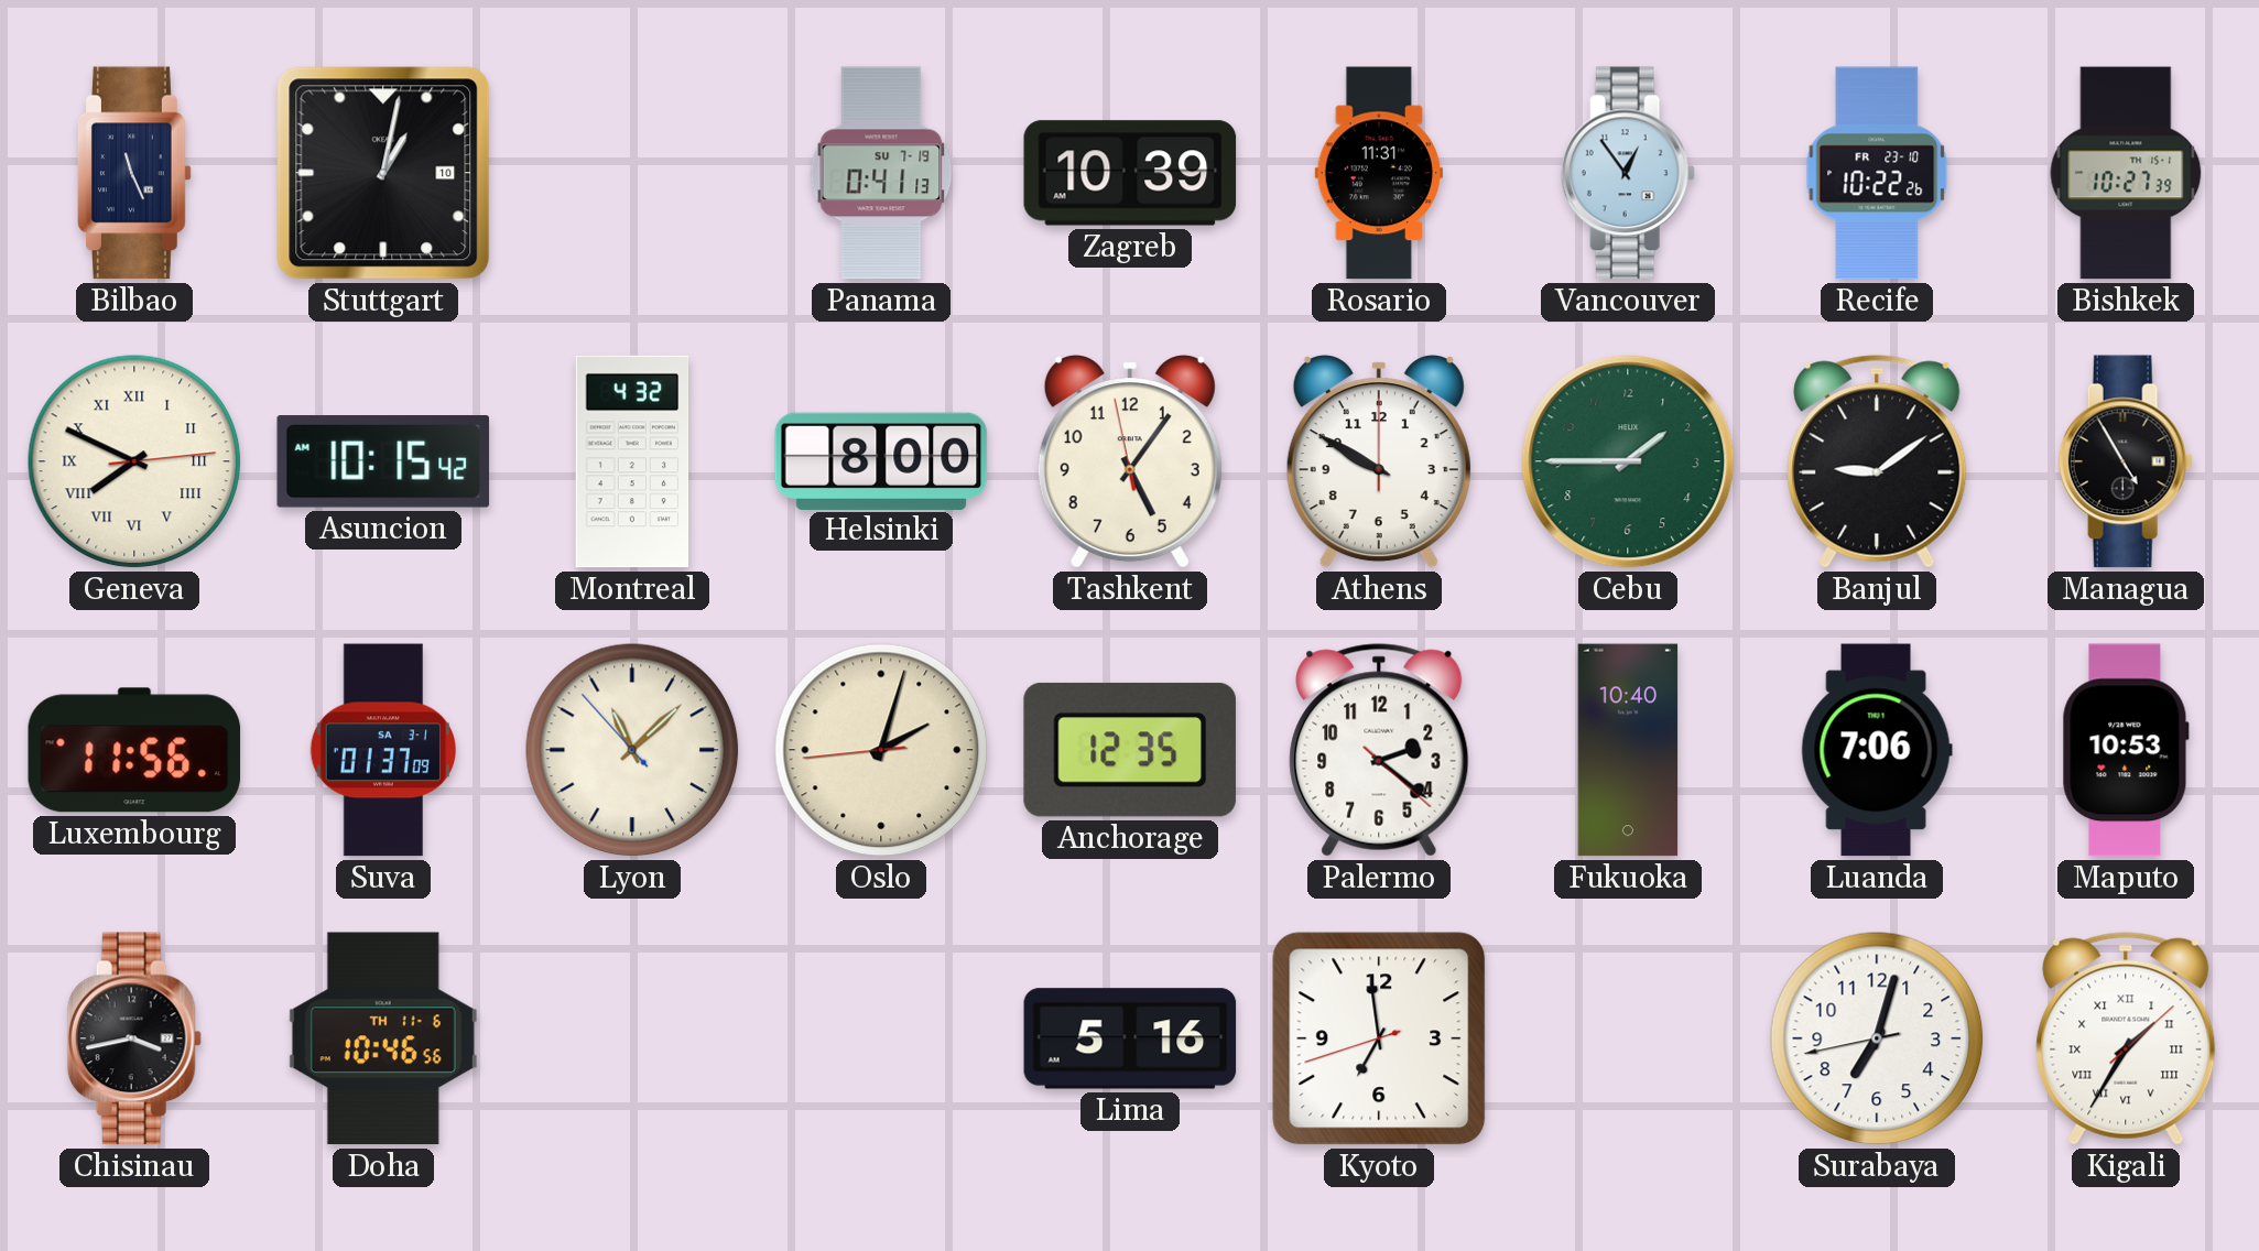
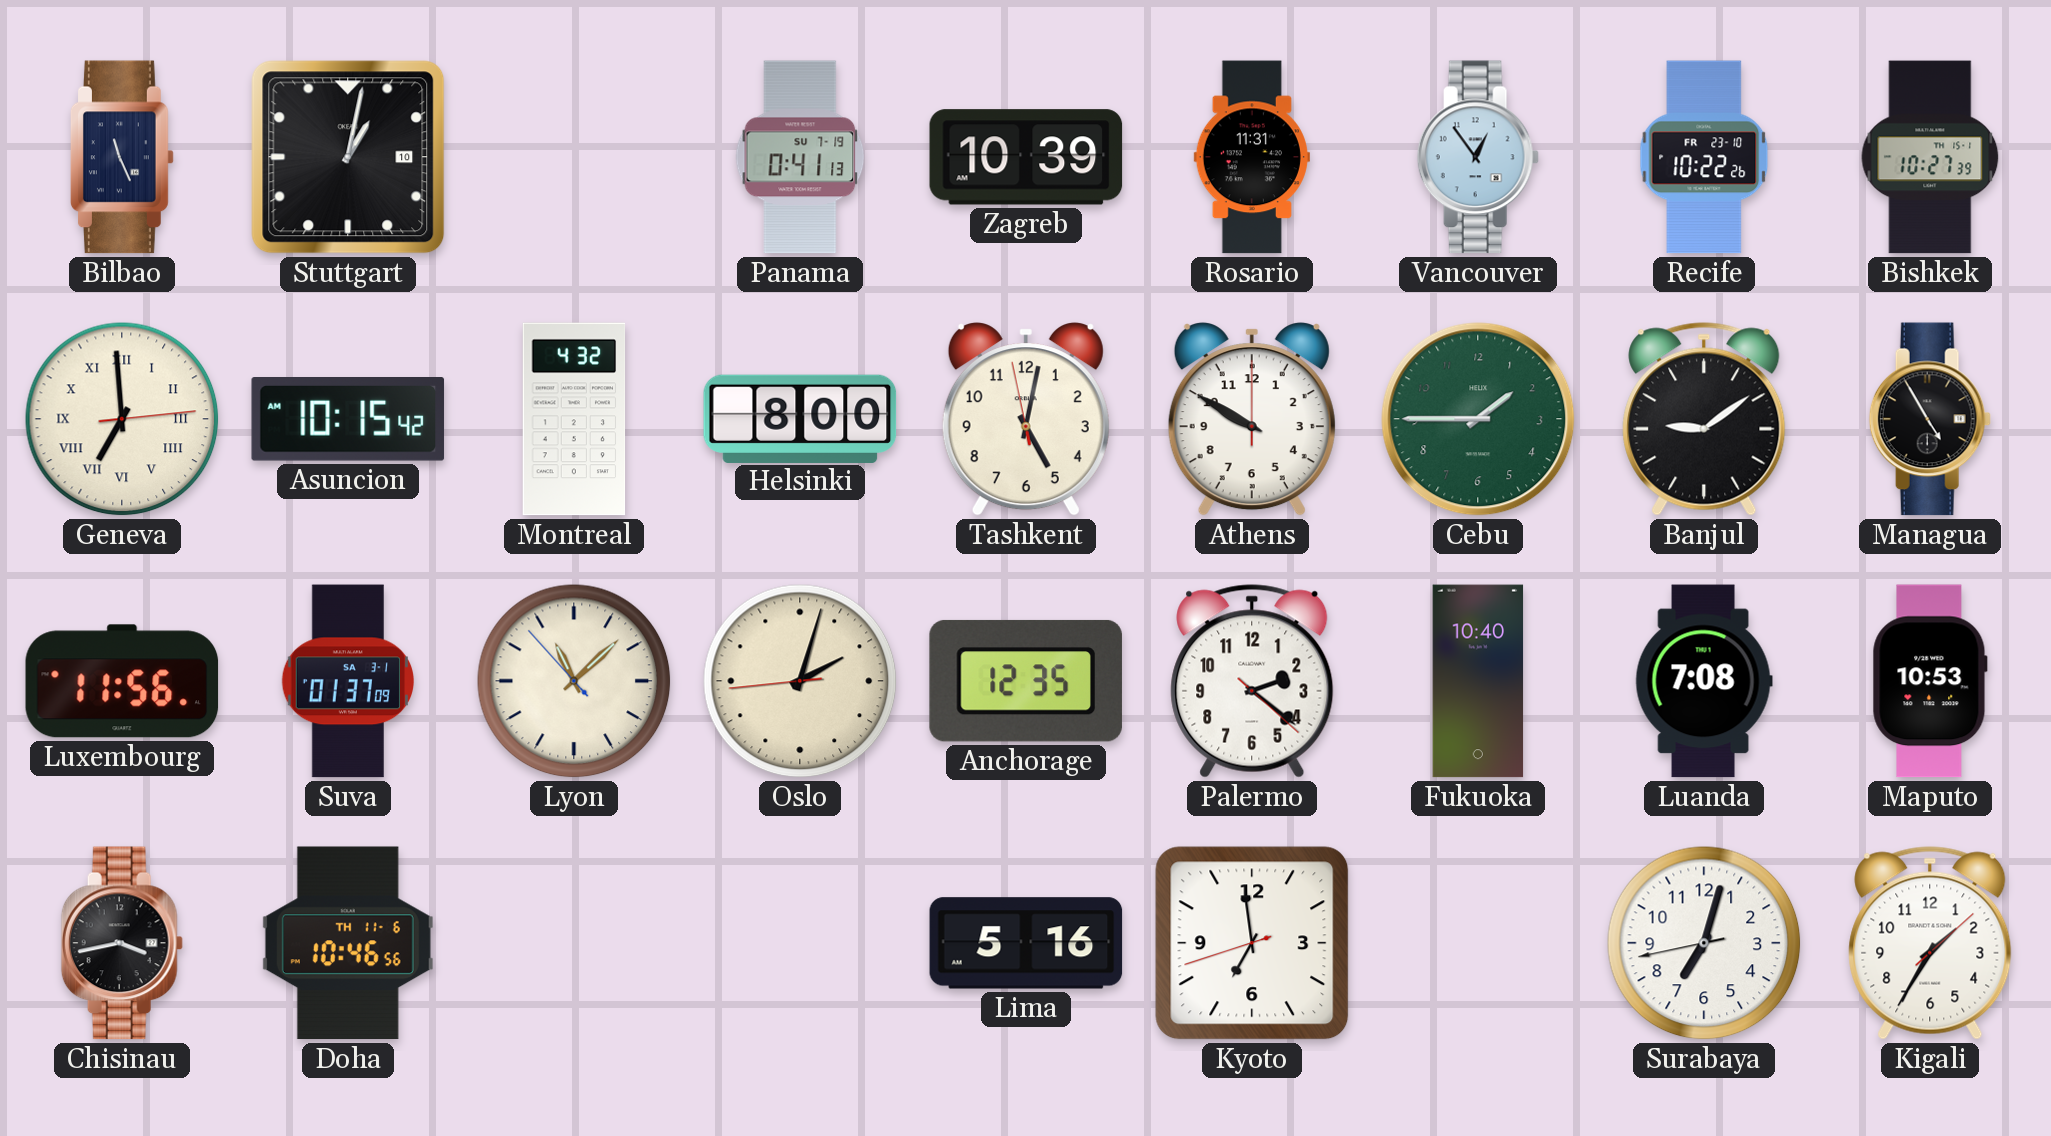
Geneva: 7:49 -> 6:59 (122, 419)
Tashkent: 5:05 -> 5:01 (1026, 419)
Luanda: 7:06 -> 7:08 (1704, 681)
Kigali numerals: Roman -> Arabic (1930, 943)
